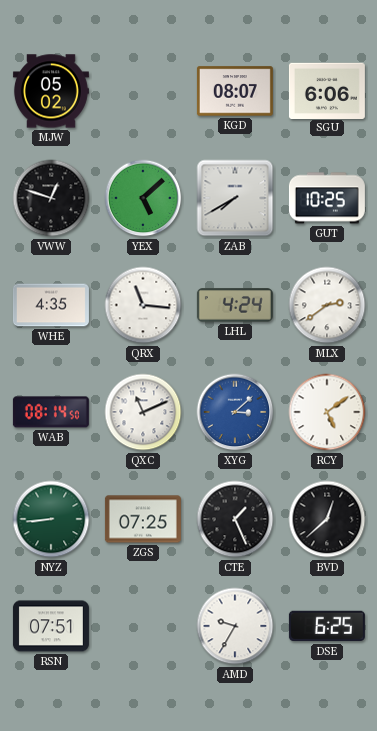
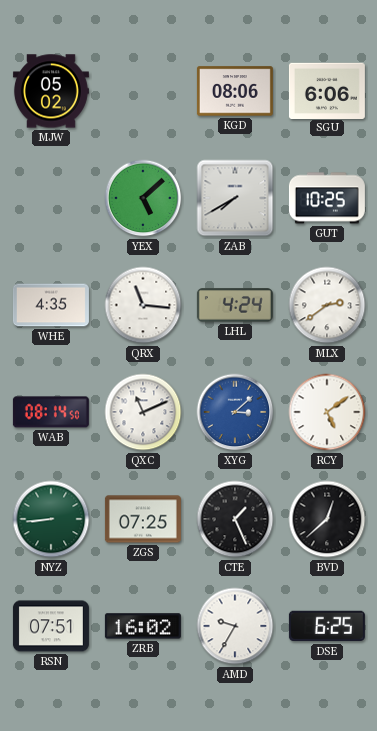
KGD: 08:07 -> 08:06 (235, 91)
VWW: 12:48 -> none (51, 198)
ZRB: none -> 16:02 (143, 626)
